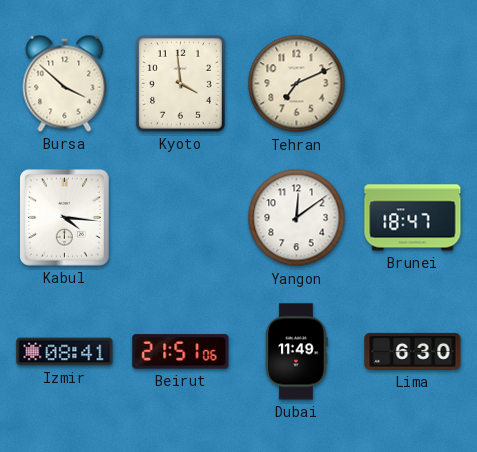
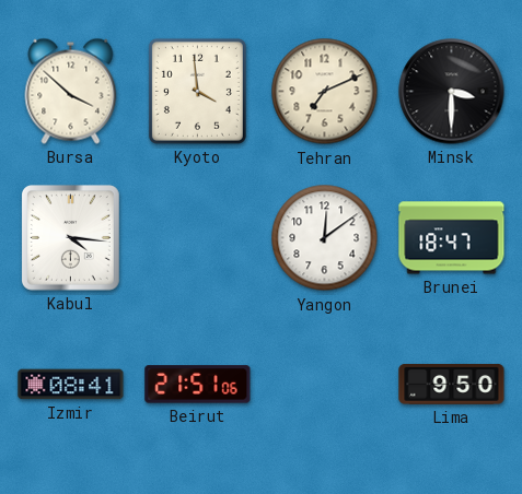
Minsk: none -> 3:30 (452, 92)
Dubai: 11:49 -> none (296, 352)
Lima: 6:30 -> 9:50 (452, 384)
